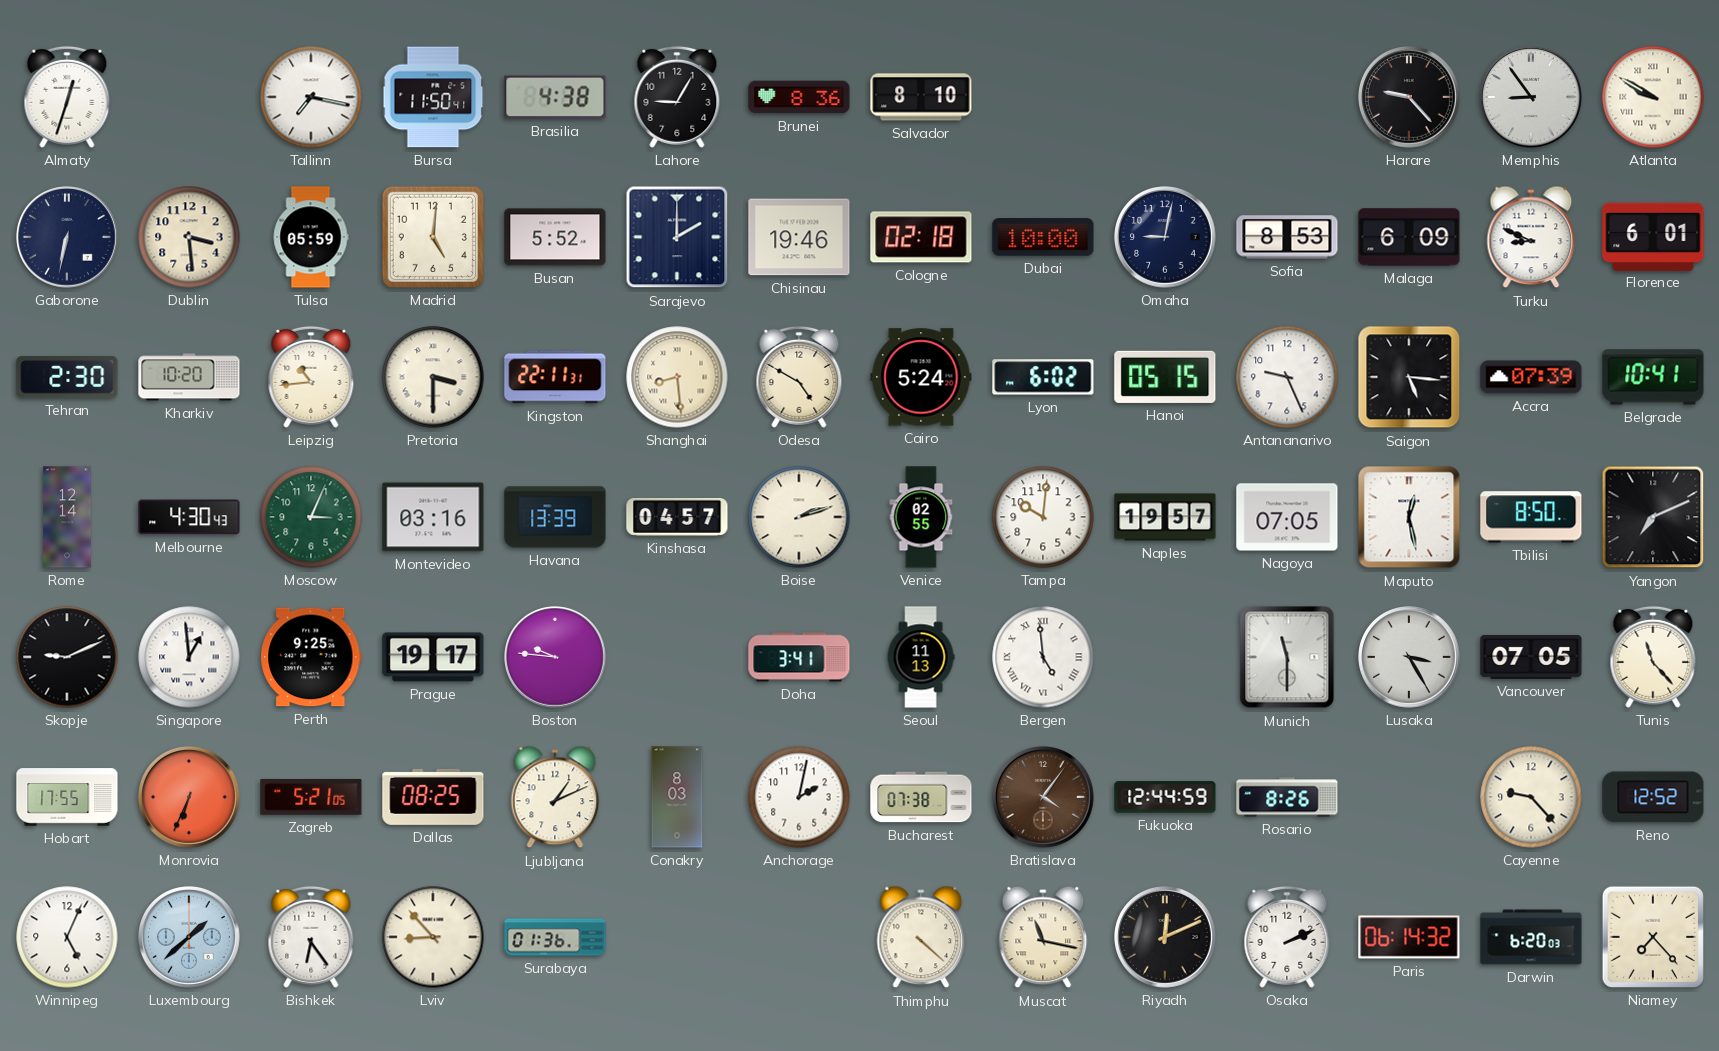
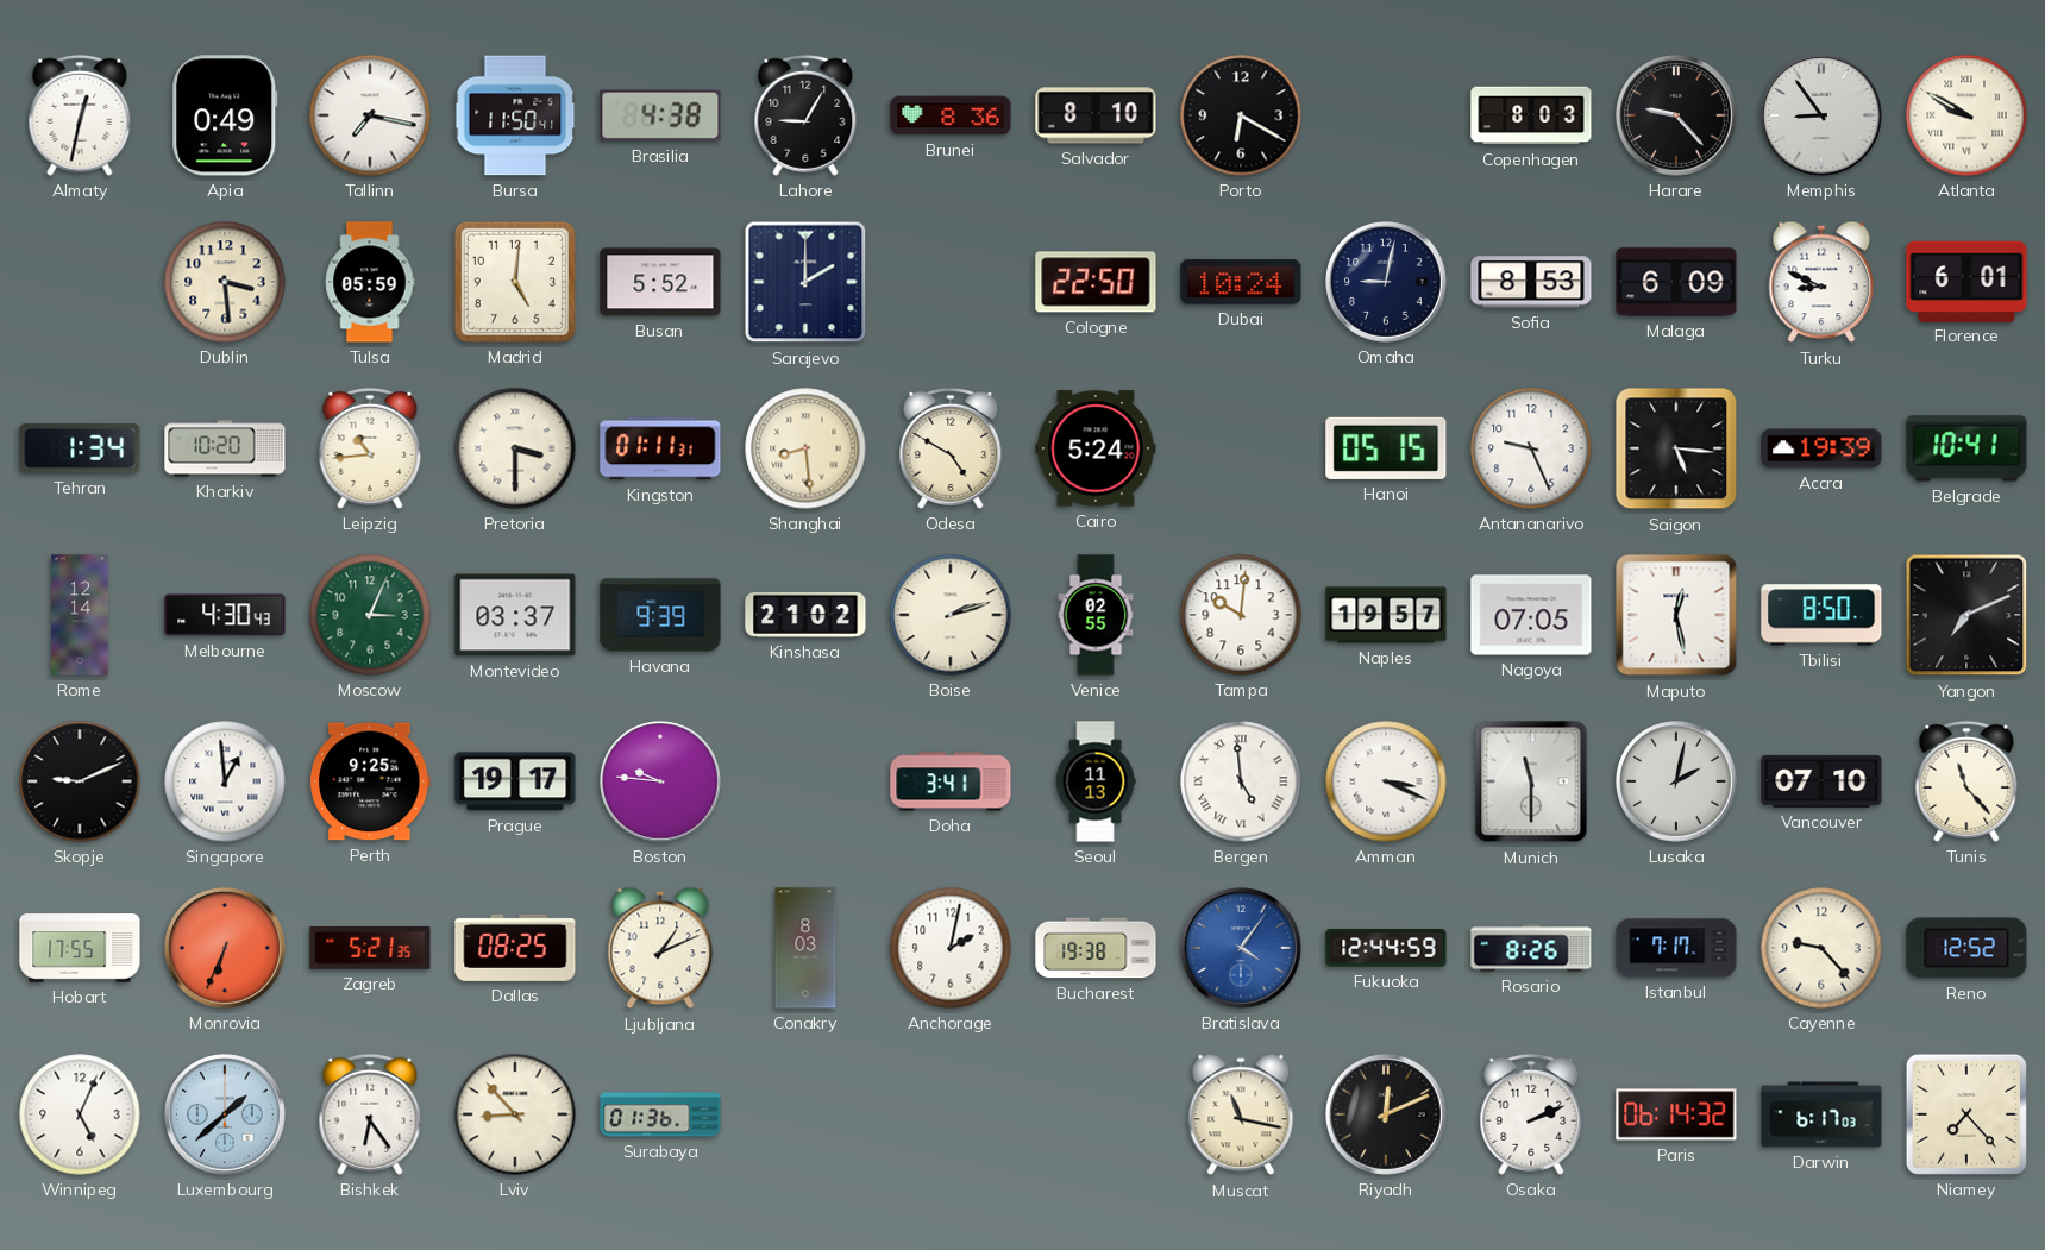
Almaty: 12:33 -> 12:32 (80, 115)
Apia: none -> 0:49 (225, 115)
Porto: none -> 6:20 (1241, 115)
Copenhagen: none -> 8:03 (1531, 115)
Gaborone: 6:32 -> none (68, 238)
Chisinau: 19:46 -> none (799, 237)
Cologne: 02:18 -> 22:50 (1096, 282)
Dubai: 10:00 -> 10:24 (1241, 282)
Tehran: 2:30 -> 1:34 (80, 448)
Kingston: 22:11 -> 01:11 (660, 448)
Lyon: 6:02 -> none (1043, 377)
Accra: 07:39 -> 19:39 (1821, 448)
Montevideo: 03:16 -> 03:37 (515, 615)
Havana: 13:39 -> 9:39 (660, 615)
Kinshasa: 04:57 -> 21:02 (805, 615)
Amman: none -> 3:19 (1386, 781)
Lusaka: 3:25 -> 2:02 (1677, 783)
Vancouver: 07:05 -> 07:10 (1821, 781)
Zagreb: 5:21:05 -> 5:21:35 (370, 948)
Bucharest: 07:38 -> 19:38 (1096, 948)
Bratislava dial: brown -> blue (1242, 949)
Istanbul: none -> 7:17 (1676, 948)
Thimphu: 4:22 -> none (921, 937)
Darwin: 6:20 -> 6:17 (1821, 1114)
